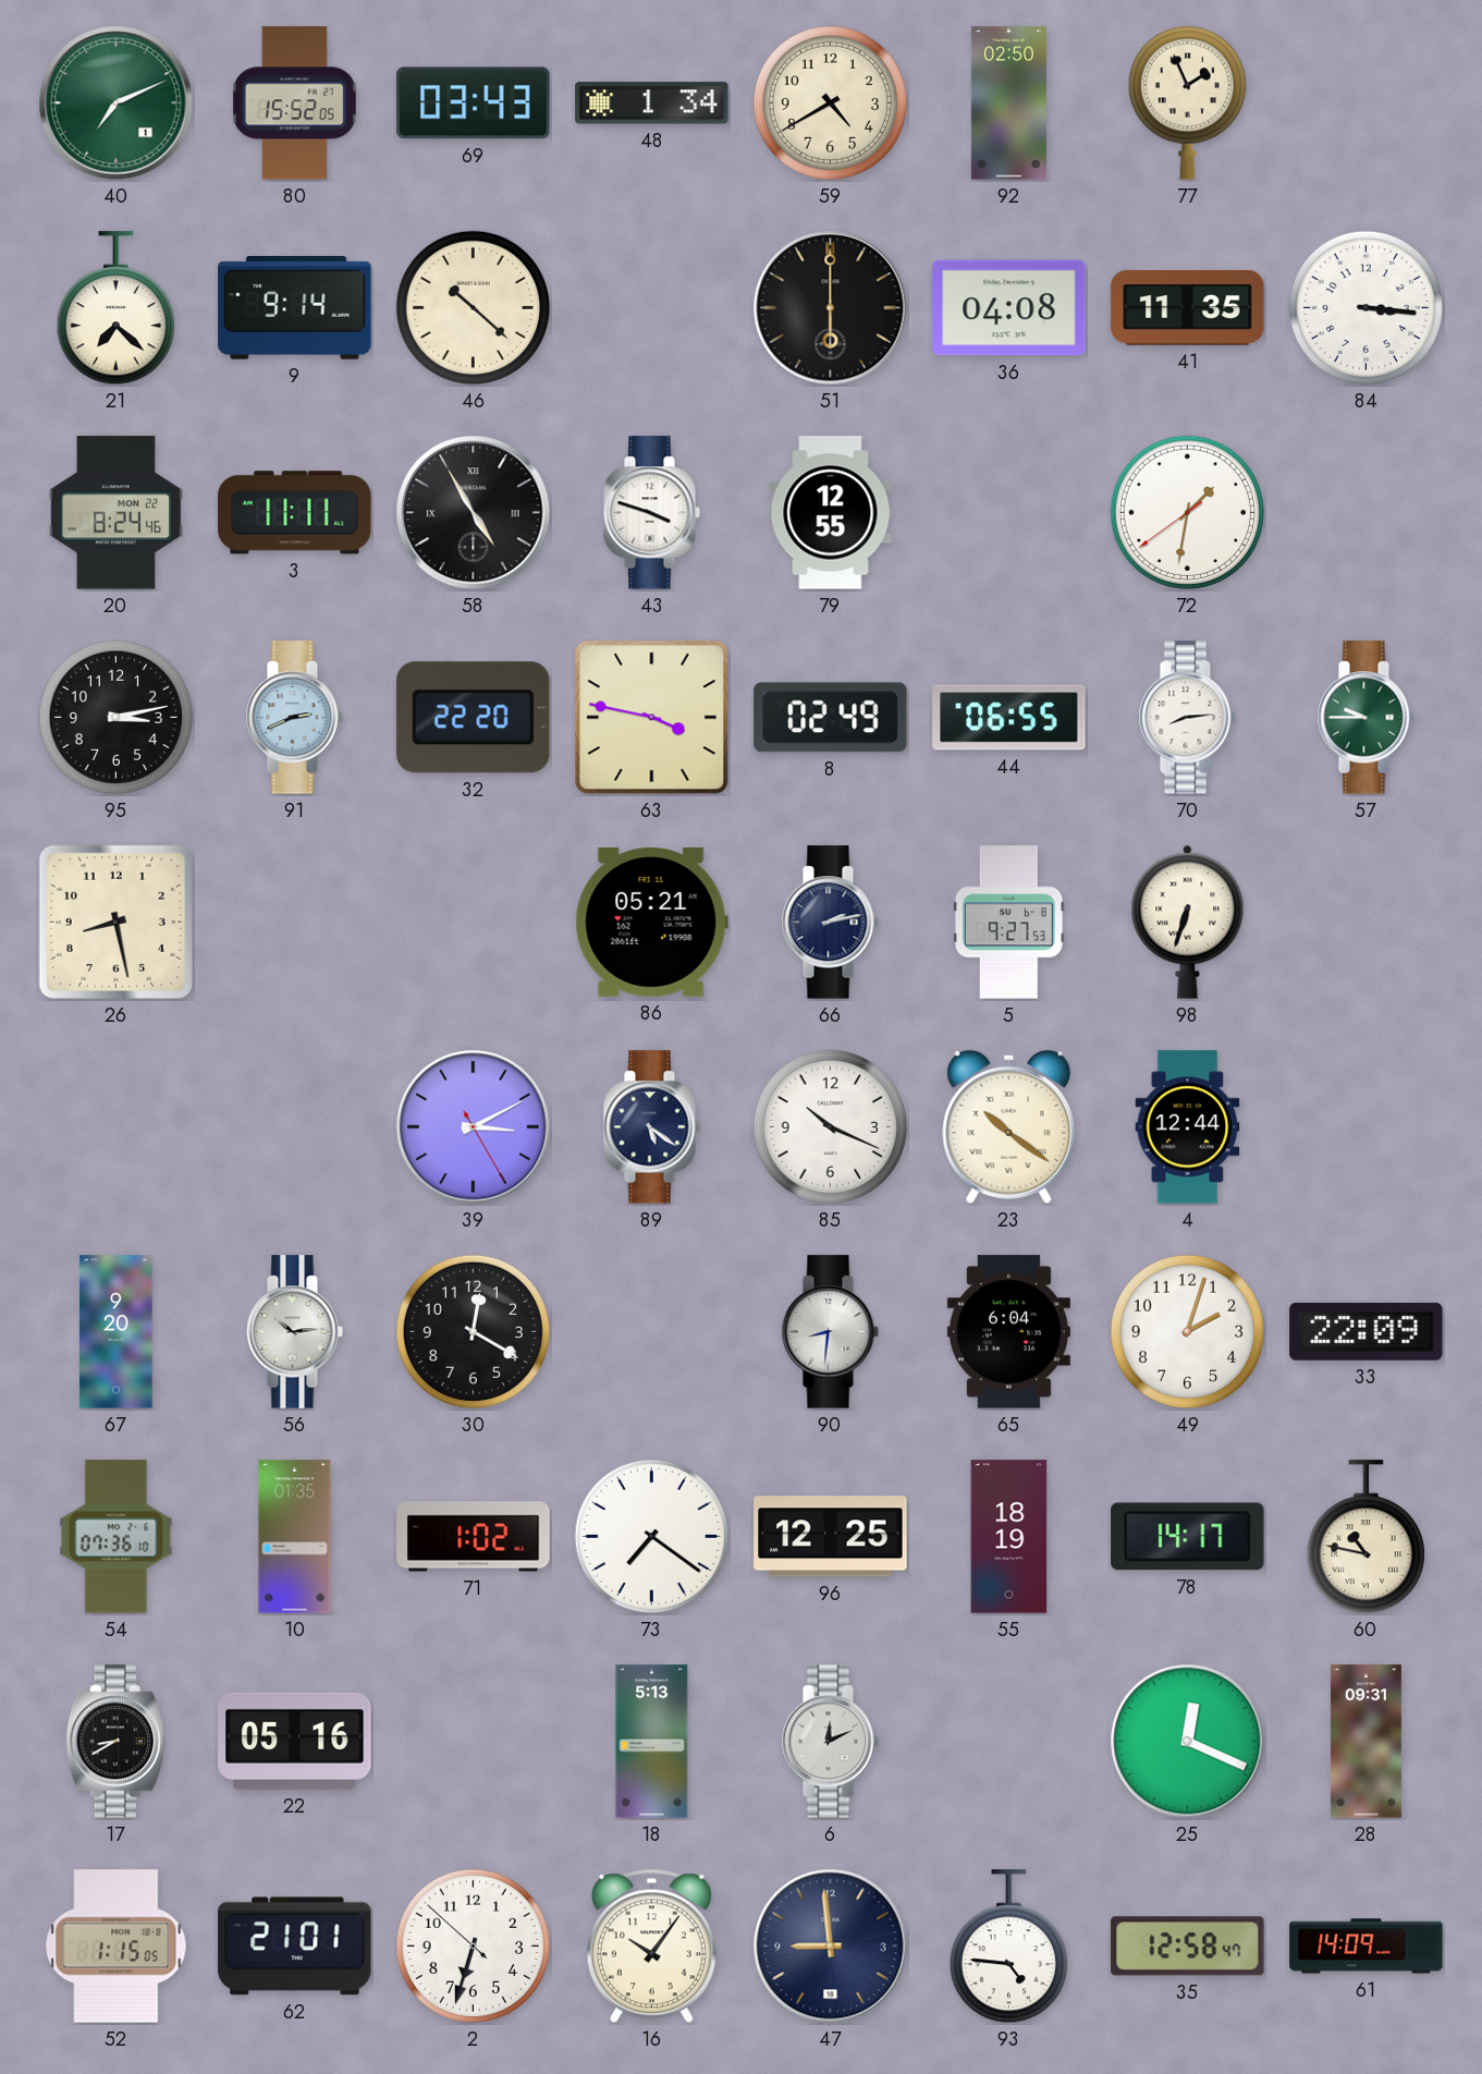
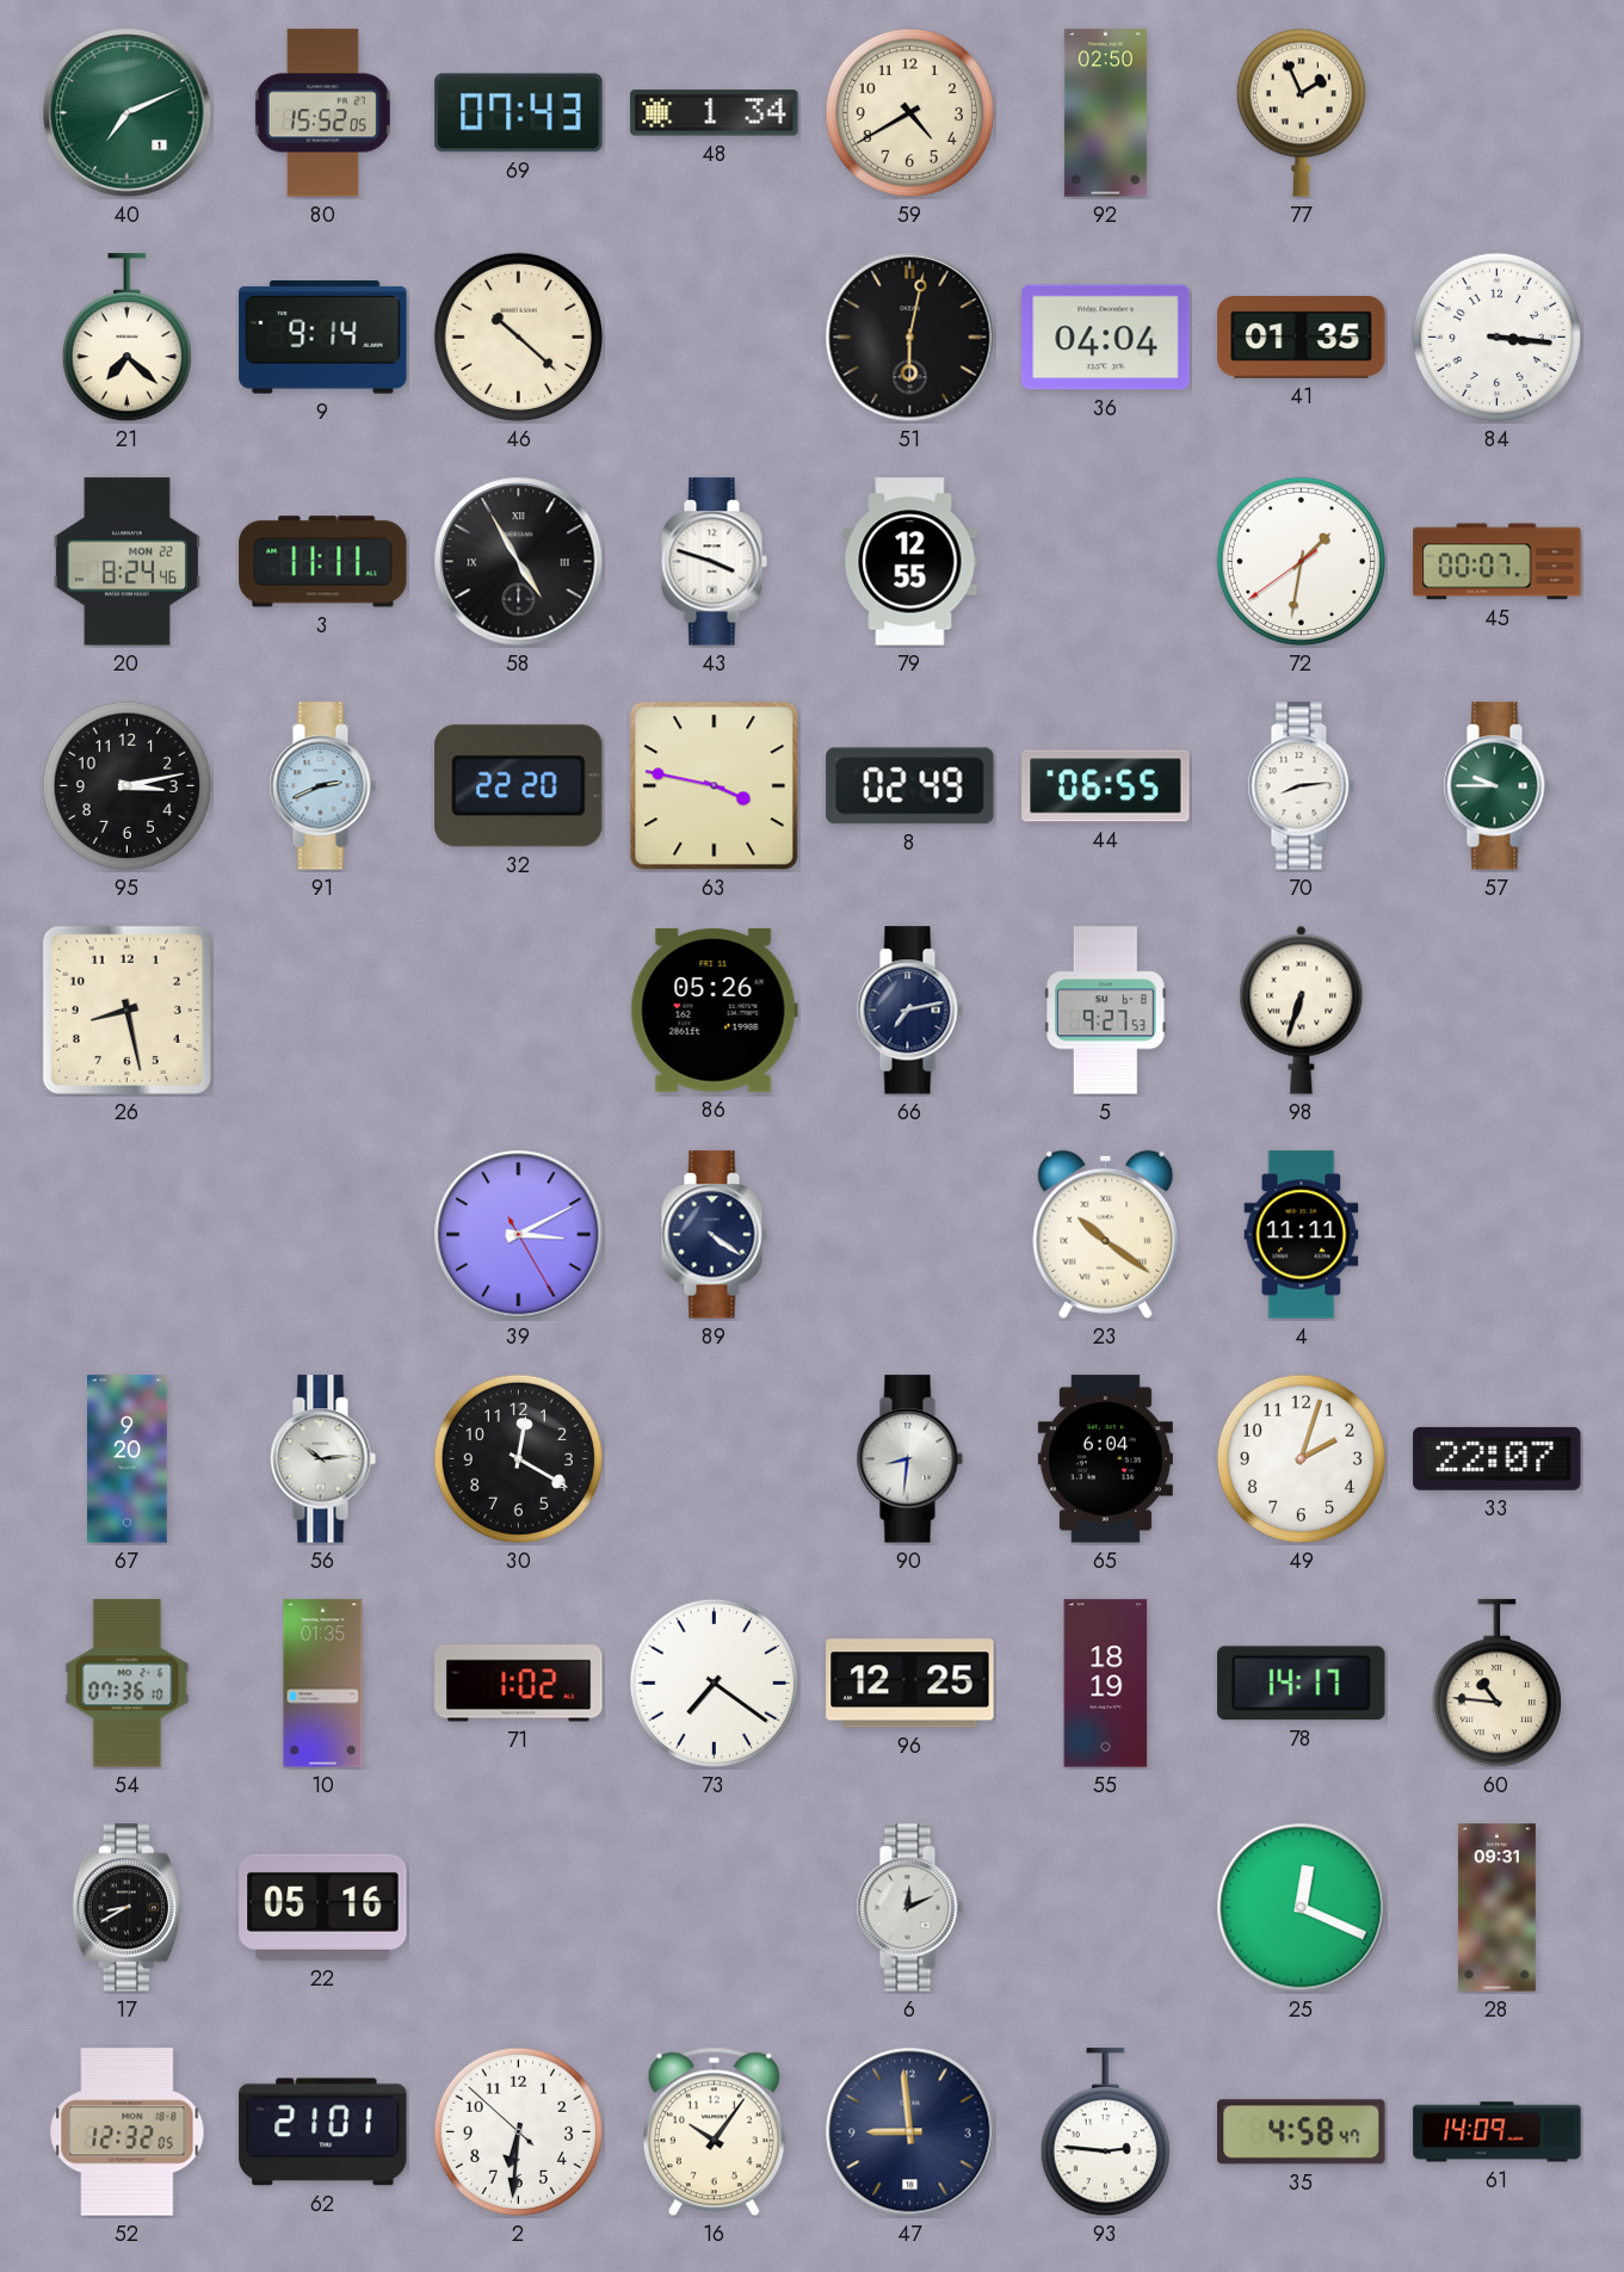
69: 03:43 -> 07:43 (519, 113)
51: 6:00 -> 6:02 (910, 338)
36: 04:08 -> 04:04 (1106, 338)
41: 11:35 -> 01:35 (1302, 338)
45: none -> 00:07 (1498, 562)
86: 05:21 -> 05:26 (714, 1010)
66: 2:13 -> 7:13 (909, 1011)
89: 5:21 -> 4:21 (714, 1235)
85: 10:19 -> none (830, 1126)
4: 12:44 -> 11:11 (1302, 1235)
33: 22:09 -> 22:07 (1498, 1458)
60: 10:47 -> 10:46 (1496, 1684)
18: 5:13 -> none (652, 1742)
52: 1:15 -> 12:32 (128, 2132)
2: 6:32 -> 6:30 (518, 2131)
93: 4:46 -> 2:46 (1105, 2132)
35: 12:58 -> 4:58 (1302, 2132)
